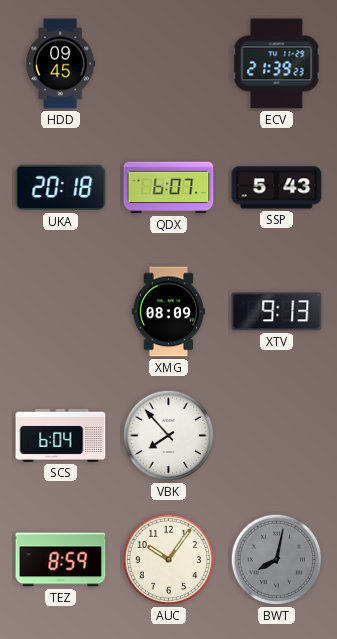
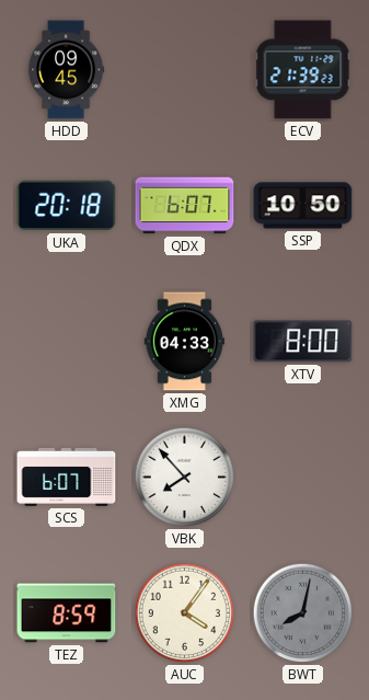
SSP: 5:43 -> 10:50 (303, 206)
XMG: 08:09 -> 04:33 (184, 342)
XTV: 9:13 -> 8:00 (303, 342)
SCS: 6:04 -> 6:07 (67, 477)
AUC: 10:06 -> 4:06 (185, 613)
